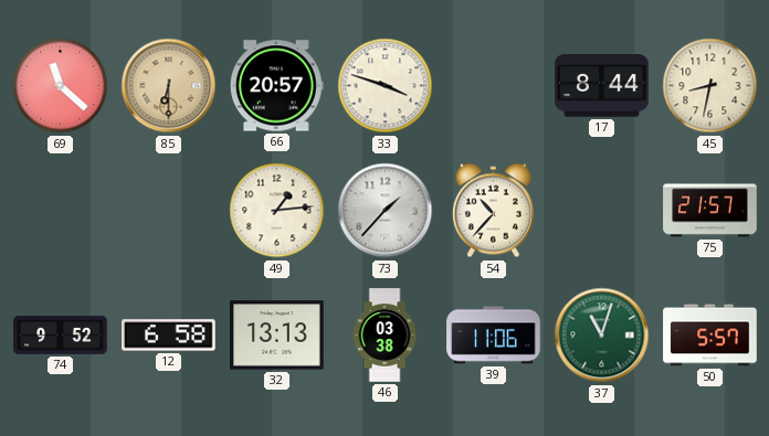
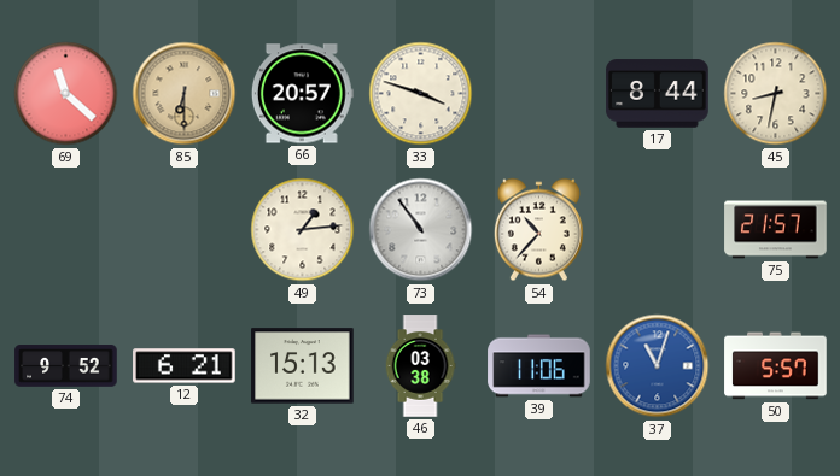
73: 1:37 -> 10:54 (421, 230)
12: 6:58 -> 6:21 (185, 366)
32: 13:13 -> 15:13 (303, 366)
37 dial: green -> blue (658, 366)
